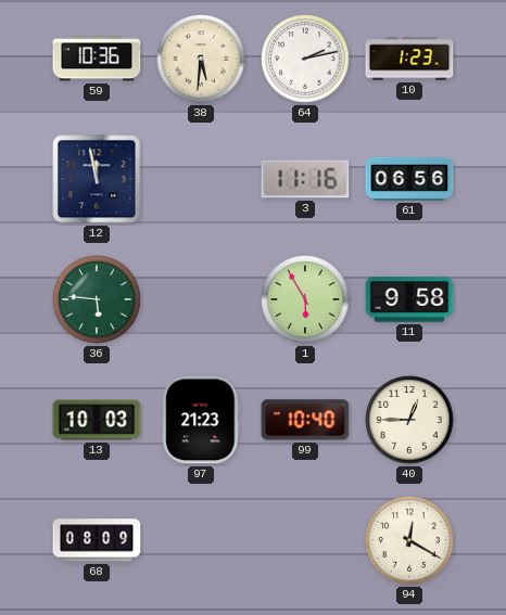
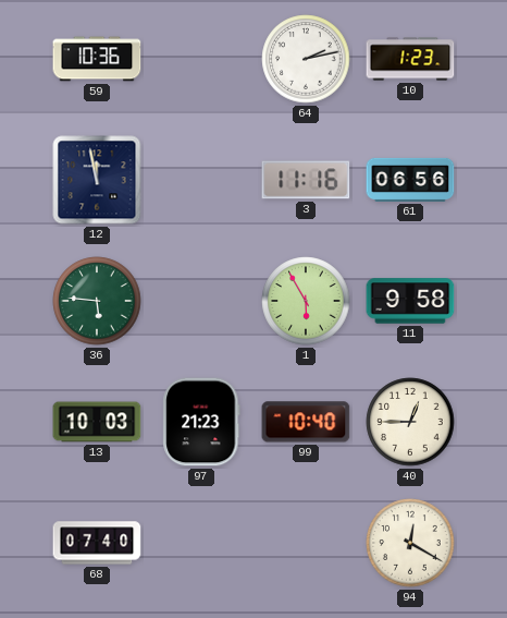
38: 5:31 -> none (201, 59)
68: 08:09 -> 07:40 (97, 543)
